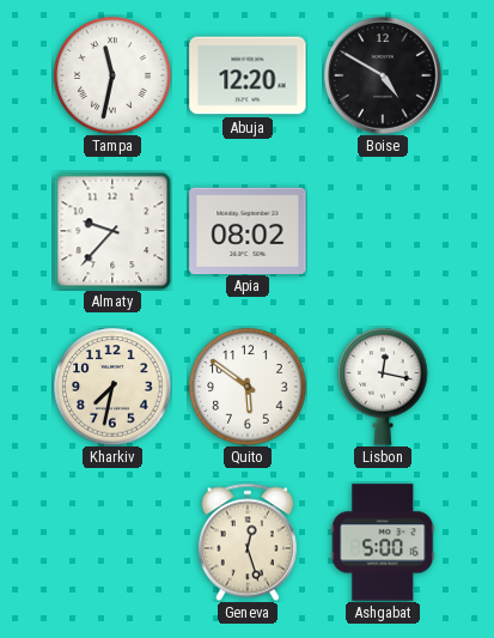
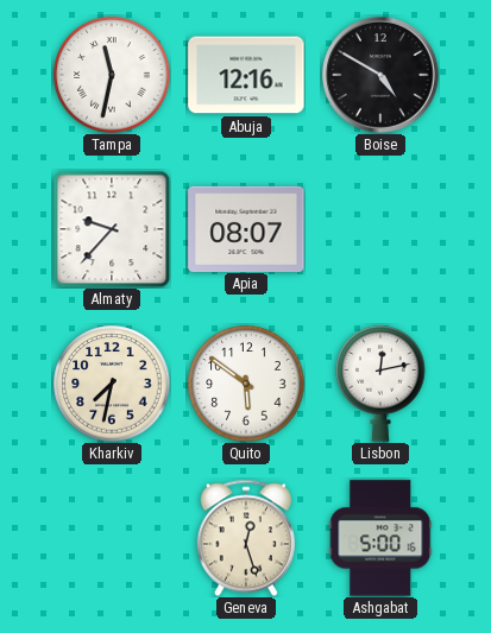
Abuja: 12:20 -> 12:16 (246, 75)
Apia: 08:02 -> 08:07 (246, 228)
Lisbon: 12:17 -> 12:13 (380, 384)
